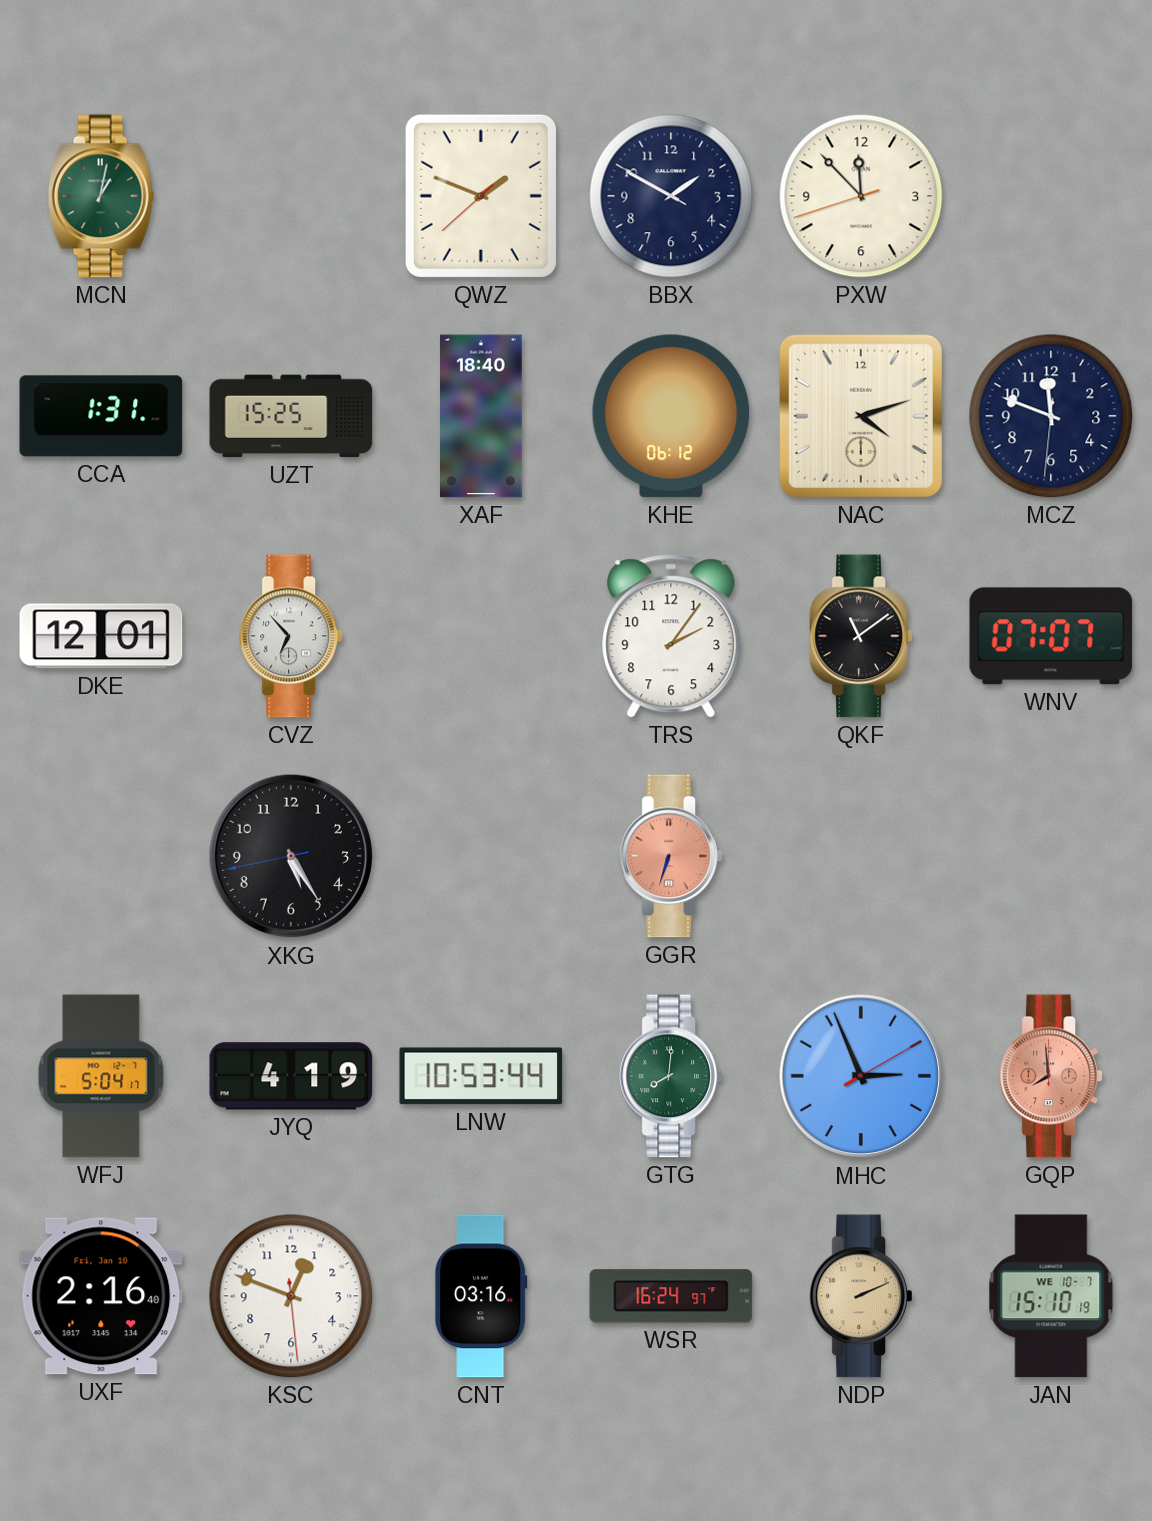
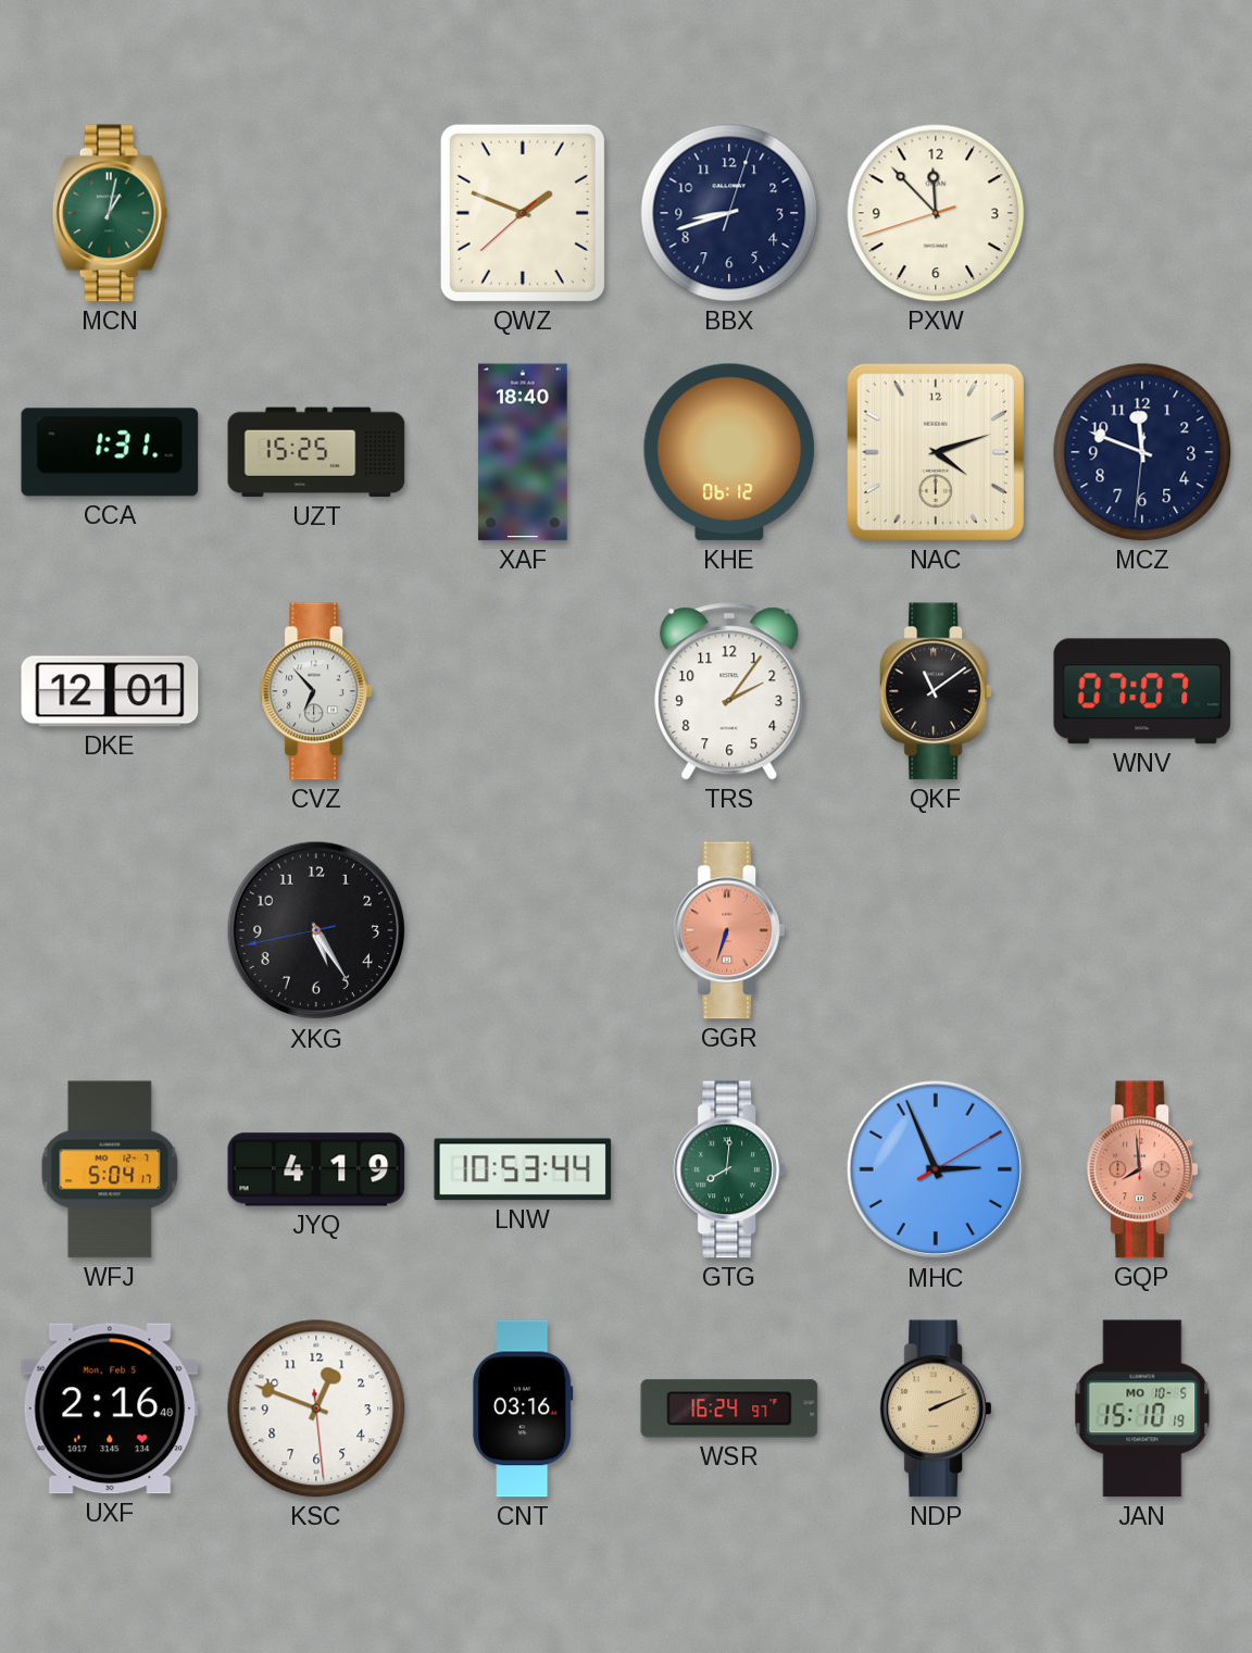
BBX: 1:49 -> 8:42 (729, 213)
UXF date: Fri, Jan 10 -> Mon, Feb 5 (110, 1408)
JAN date: WE 10-7 -> MO 10-5 (1142, 1408)
